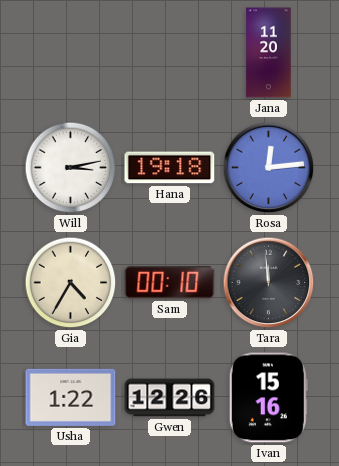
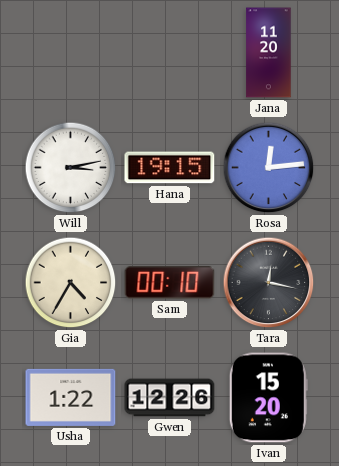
Hana: 19:18 -> 19:15 (170, 168)
Tara: 11:59 -> 12:17 (269, 283)
Ivan: 15:16 -> 15:20 (268, 398)
